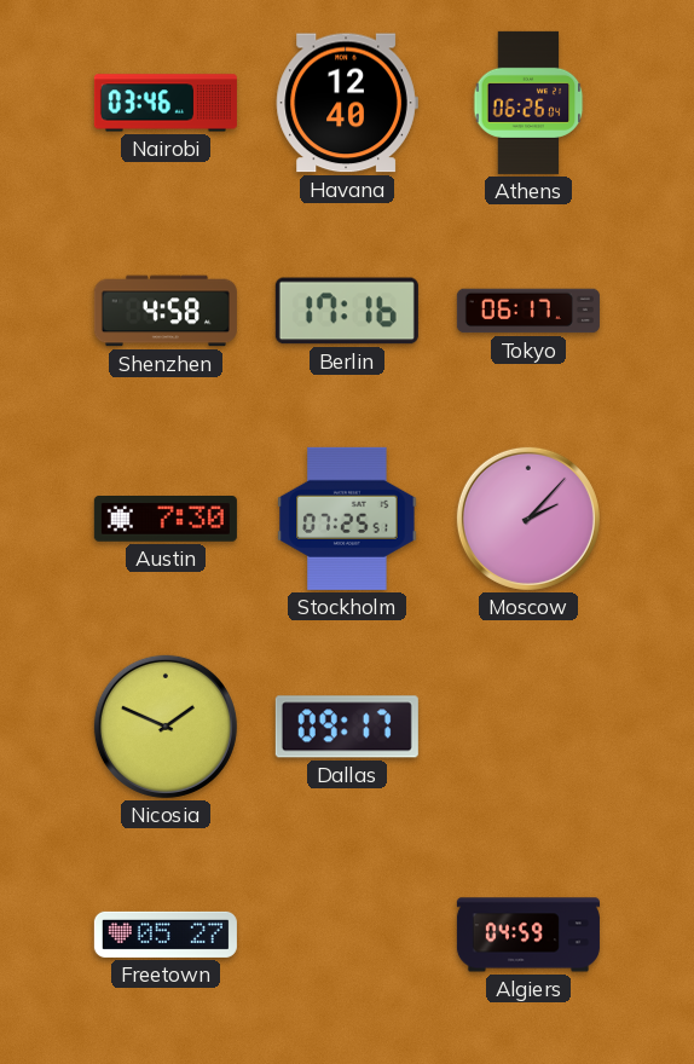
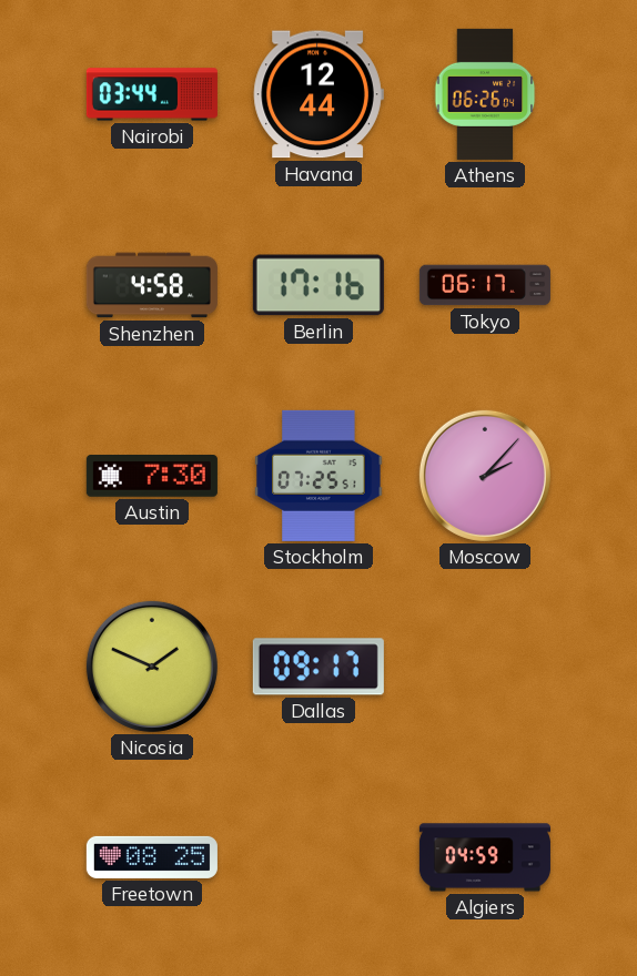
Nairobi: 03:46 -> 03:44 (152, 94)
Havana: 12:40 -> 12:44 (318, 94)
Freetown: 05:27 -> 08:25 (152, 857)
